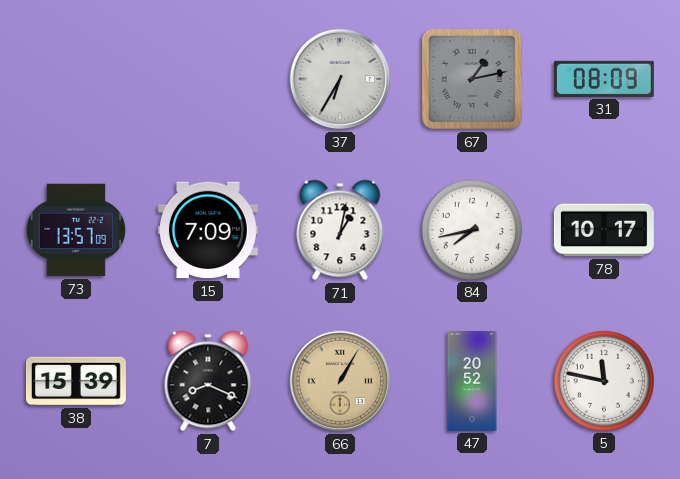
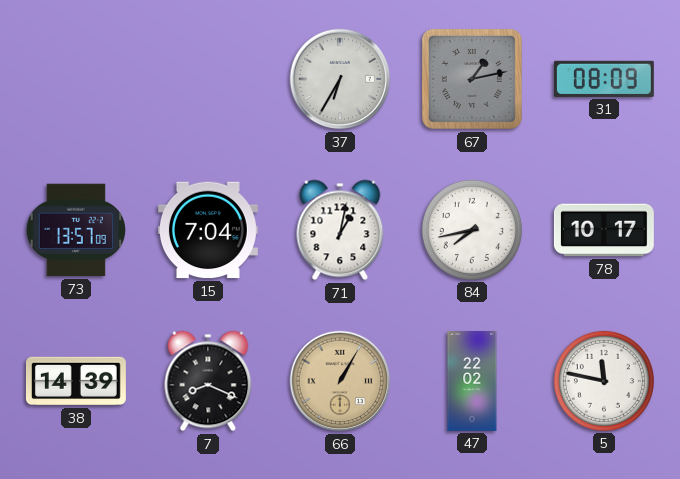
15: 7:09 -> 7:04 (208, 230)
38: 15:39 -> 14:39 (76, 381)
47: 20:52 -> 22:02 (472, 382)
